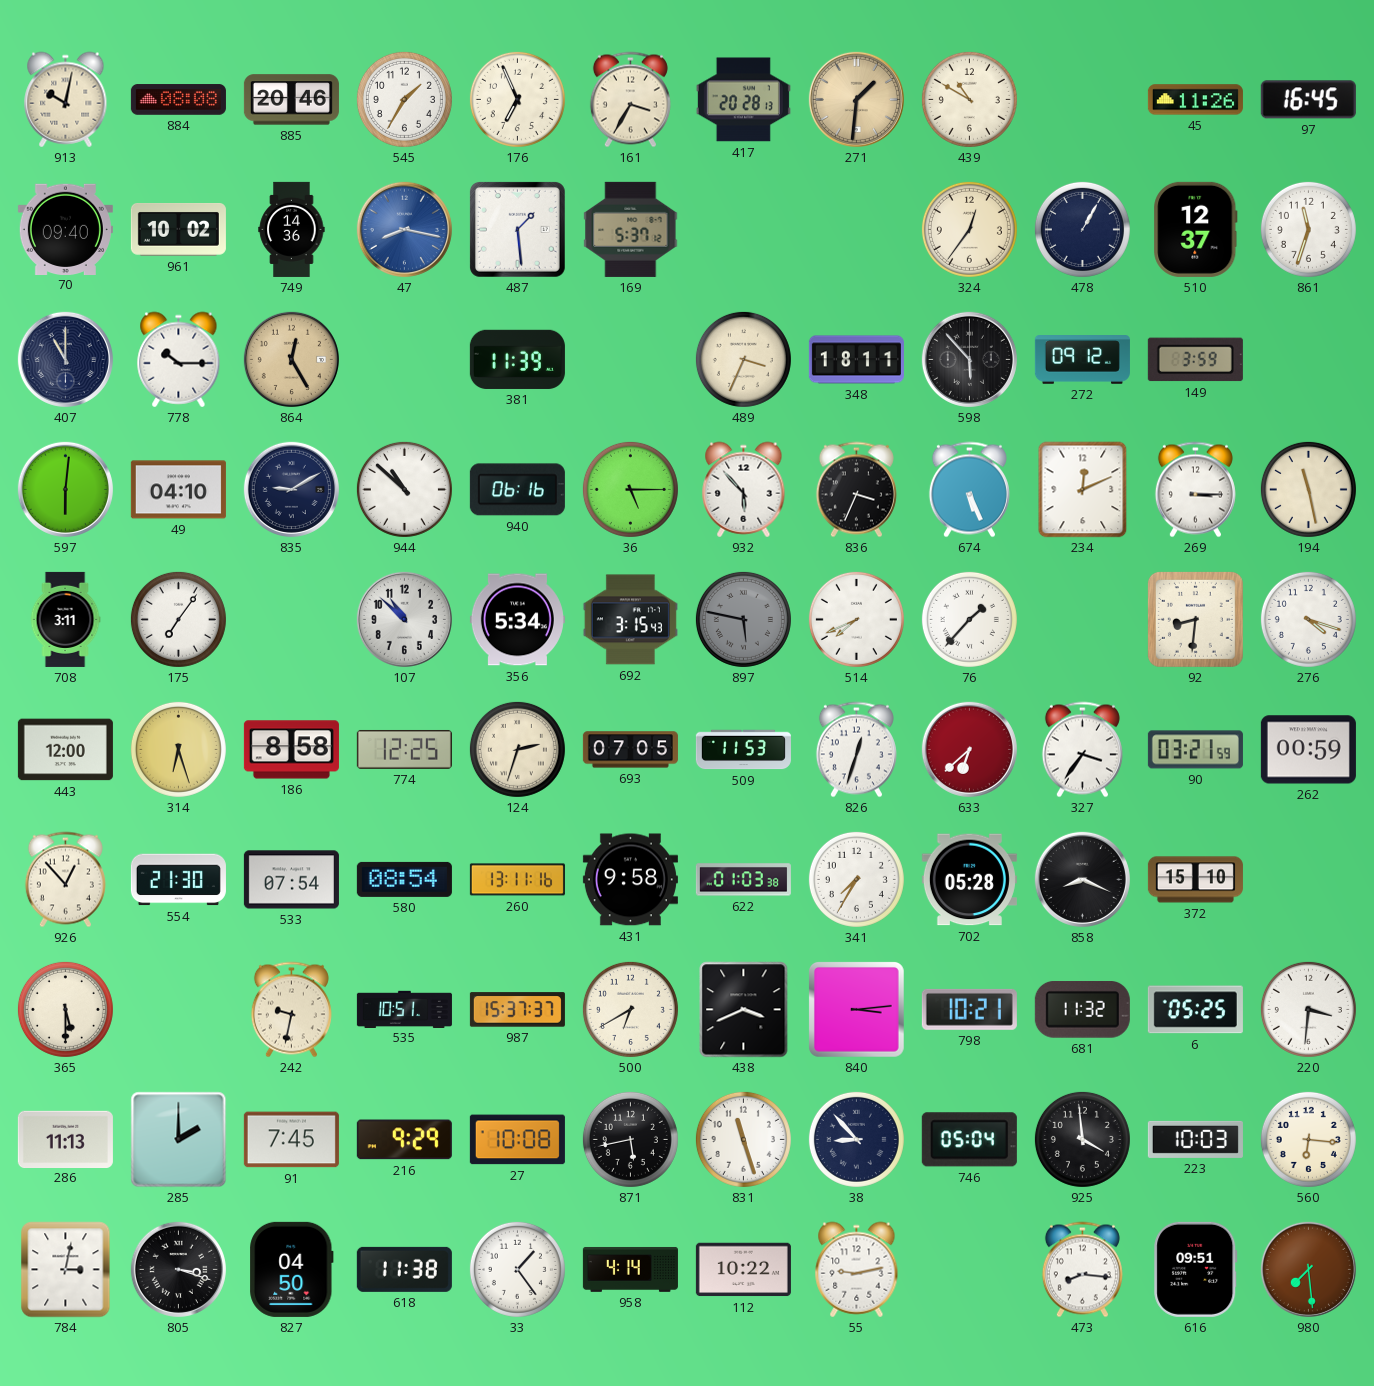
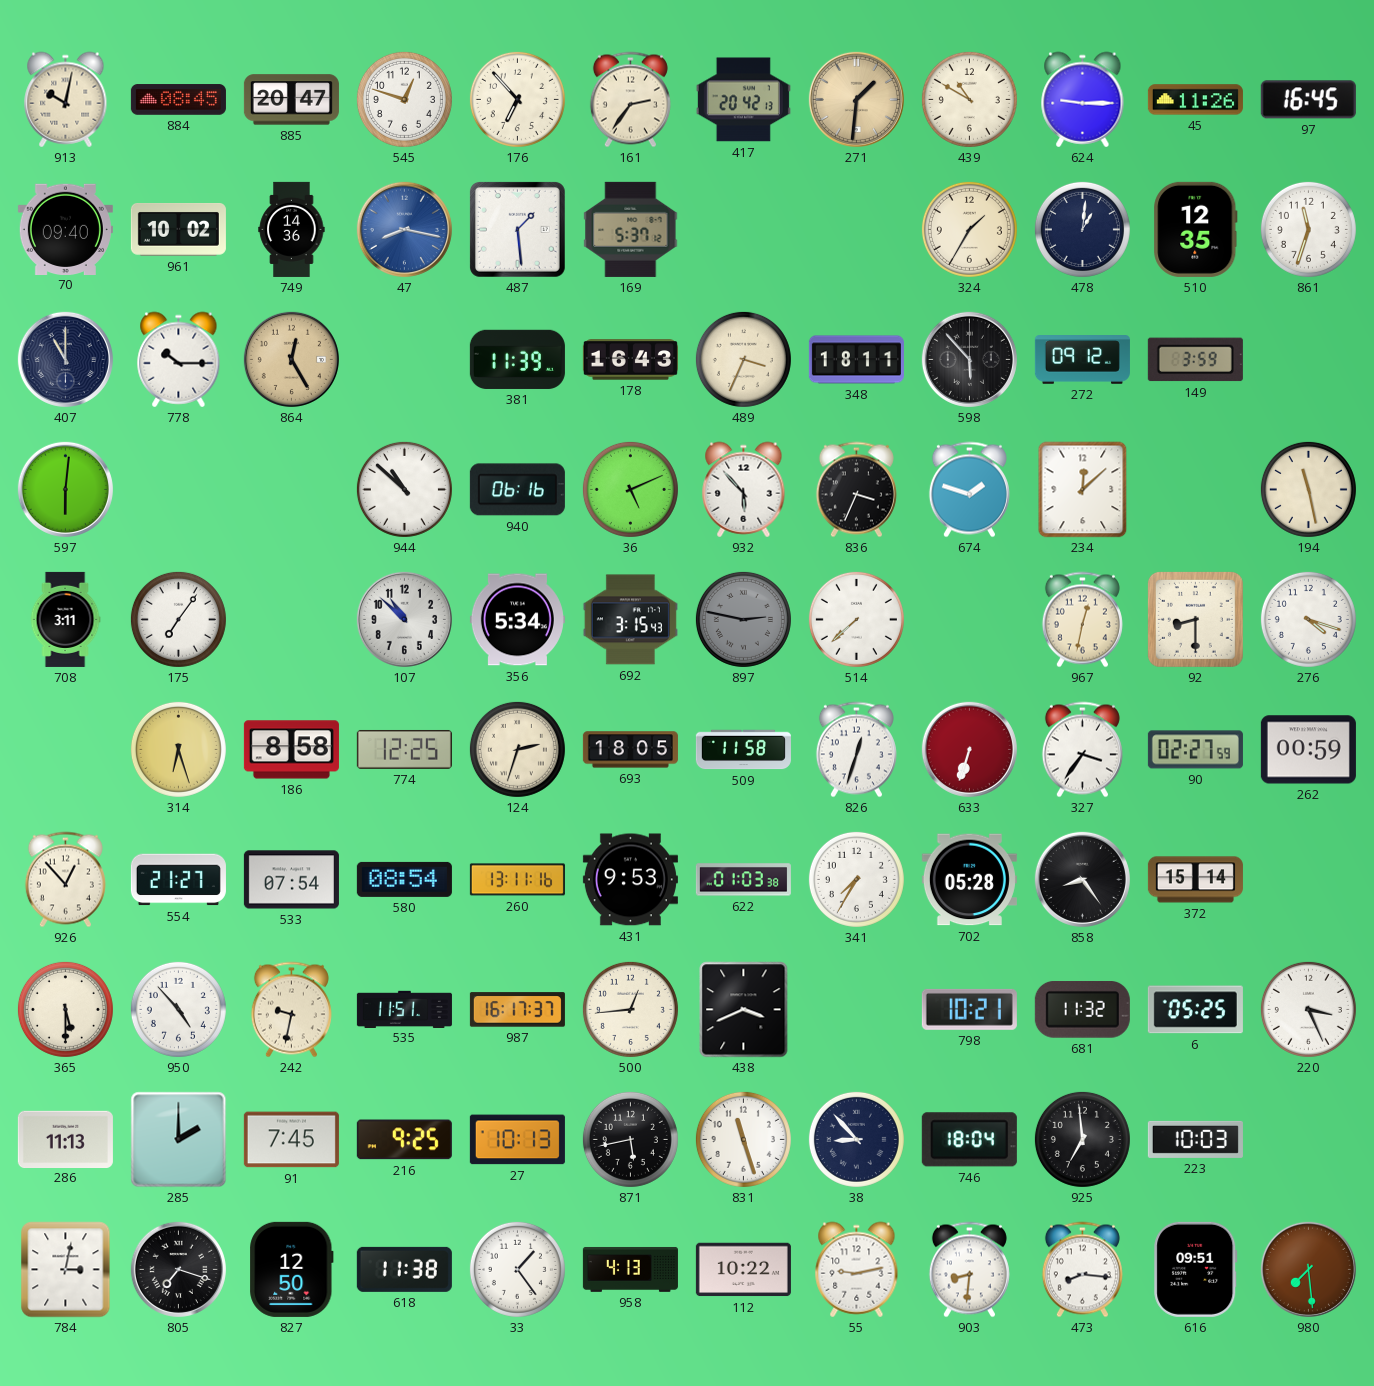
884: 08:08 -> 08:45 (178, 100)
885: 20:46 -> 20:47 (291, 100)
545: 1:35 -> 12:48 (404, 99)
176: 6:56 -> 6:53 (517, 99)
161: 3:35 -> 2:36 (630, 100)
417: 20:28 -> 20:42 (743, 100)
624: none -> 9:15 (1083, 100)
324: 12:36 -> 1:35 (969, 229)
478: 1:05 -> 1:01 (1082, 229)
510: 12:37 -> 12:35 (1196, 229)
178: none -> 16:43 (630, 360)
49: 04:10 -> none (178, 490)
835: 9:10 -> none (291, 489)
36: 5:15 -> 5:11 (630, 489)
674: 5:26 -> 1:48 (969, 490)
234: 12:11 -> 12:08 (1083, 490)
269: 3:15 -> none (1195, 490)
897: 5:47 -> 2:47 (743, 619)
514: 7:41 -> 7:38 (856, 619)
76: 1:37 -> none (969, 619)
967: none -> 12:32 (1082, 620)
92: 8:31 -> 8:30 (1195, 619)
443: 12:00 -> none (65, 750)
693: 07:05 -> 18:05 (630, 750)
509: 11:53 -> 11:58 (743, 750)
633: 6:38 -> 6:33 (969, 749)
90: 03:21 -> 02:27 (1195, 750)
554: 21:30 -> 21:27 (178, 880)
431: 9:58 -> 9:53 (630, 880)
858: 8:19 -> 8:24 (1082, 879)
372: 15:10 -> 15:14 (1195, 880)
950: none -> 4:53 (178, 1009)
535: 10:51 -> 11:51 (404, 1009)
987: 15:37 -> 16:17 (517, 1010)
500: 6:40 -> 12:44 (630, 1009)
840: 3:14 -> none (856, 1009)
220: 3:31 -> 3:26 (1308, 1009)
216: 9:29 -> 9:25 (404, 1140)
27: 10:08 -> 10:13 (517, 1140)
746: 05:04 -> 18:04 (969, 1140)
925: 3:59 -> 6:59 (1082, 1139)
560: 6:16 -> none (1308, 1139)
805: 3:18 -> 7:18 (178, 1269)
827: 04:50 -> 12:50 (292, 1269)
958: 4:14 -> 4:13 (630, 1269)
903: none -> 8:31 (969, 1270)
